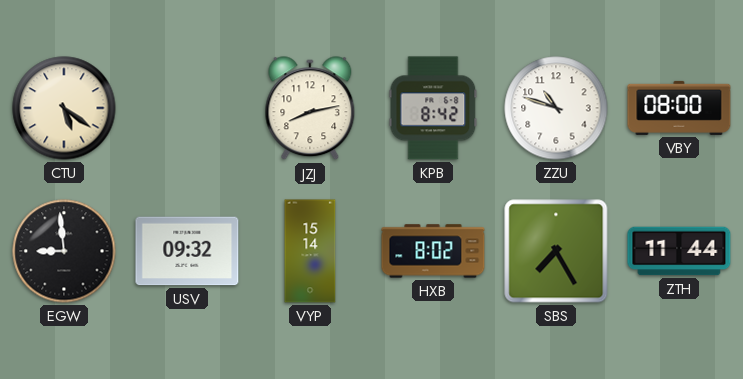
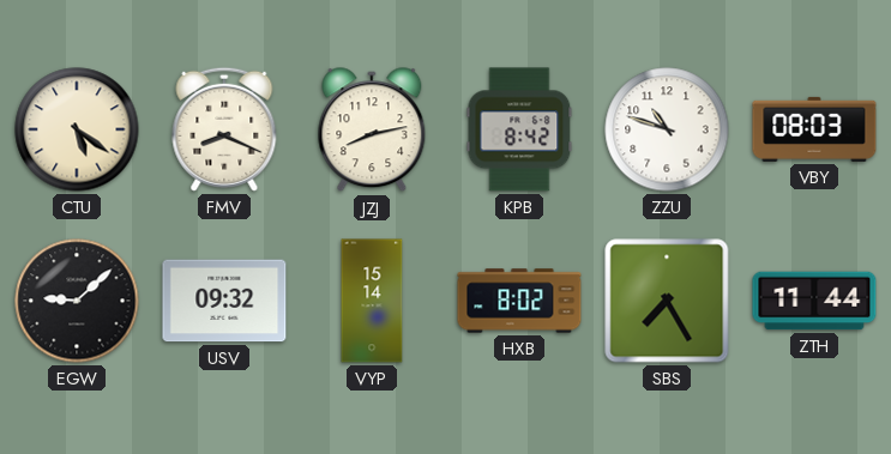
FMV: none -> 8:19 (224, 129)
VBY: 08:00 -> 08:03 (814, 129)
EGW: 8:59 -> 9:08 (77, 301)
